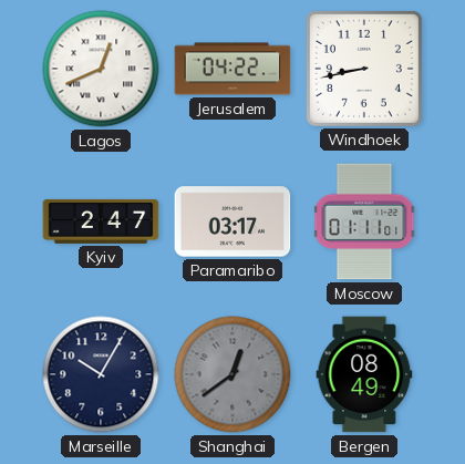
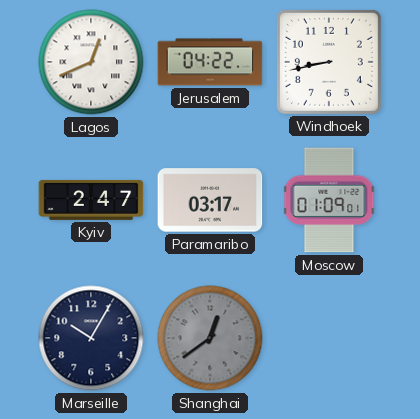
Moscow: 01:11 -> 01:09 (329, 200)
Bergen: 08:49 -> none (364, 374)
